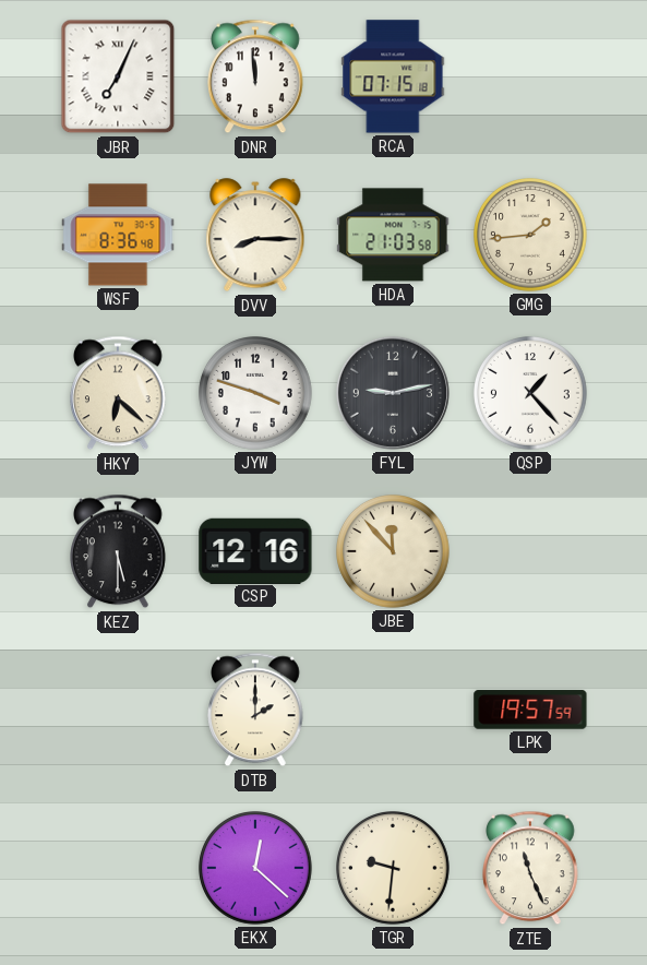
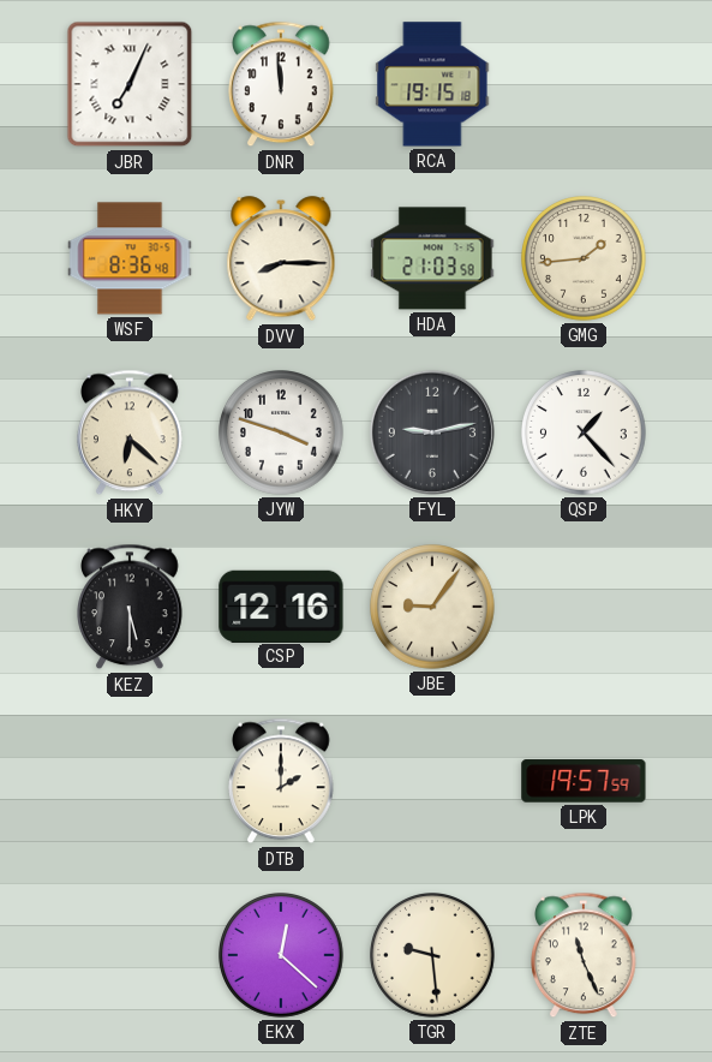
RCA: 07:15 -> 19:15 (432, 84)
JBE: 11:53 -> 9:06 (433, 608)
TGR: 9:31 -> 9:29 (433, 956)
